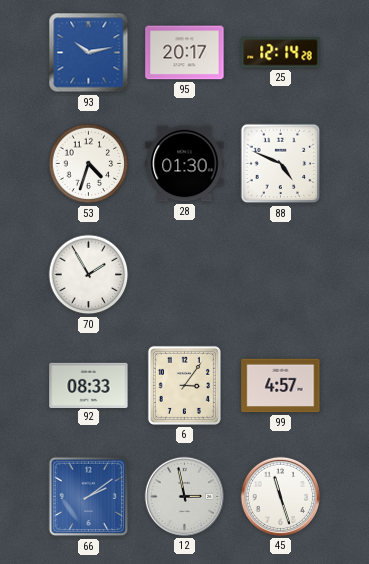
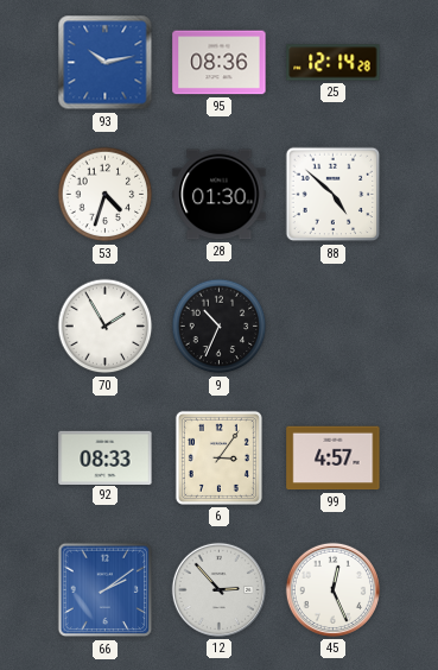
95: 20:17 -> 08:36 (220, 63)
88: 4:49 -> 4:52 (334, 195)
9: none -> 10:34 (220, 327)
12: 2:58 -> 2:53 (218, 589)
45: 11:27 -> 12:26 (332, 589)
